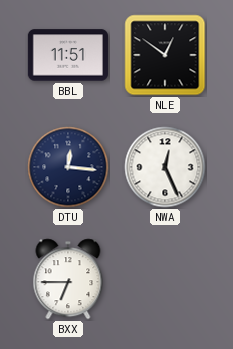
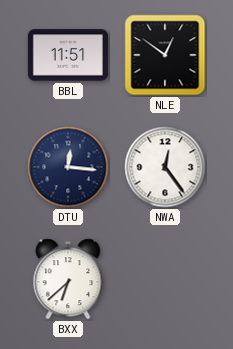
NWA: 12:26 -> 12:24 (165, 167)
BXX: 6:45 -> 6:38 (68, 279)
